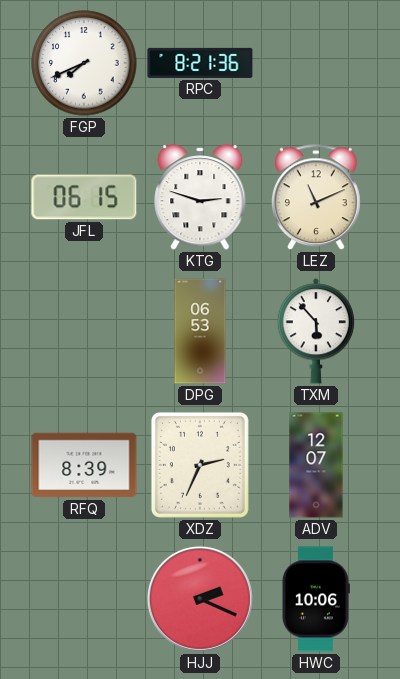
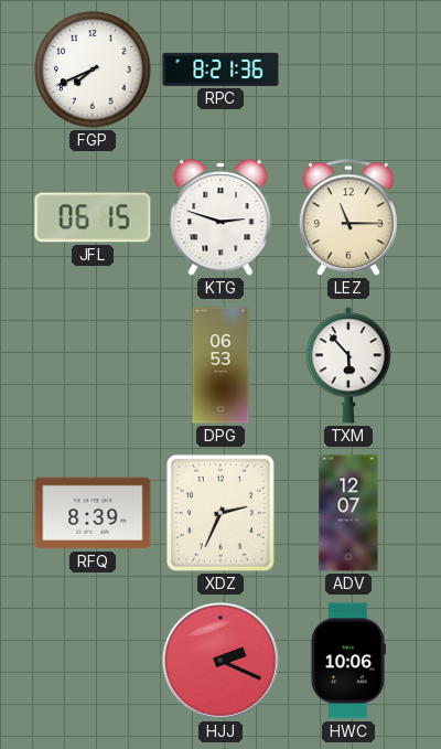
LEZ: 11:11 -> 11:15 (348, 218)
